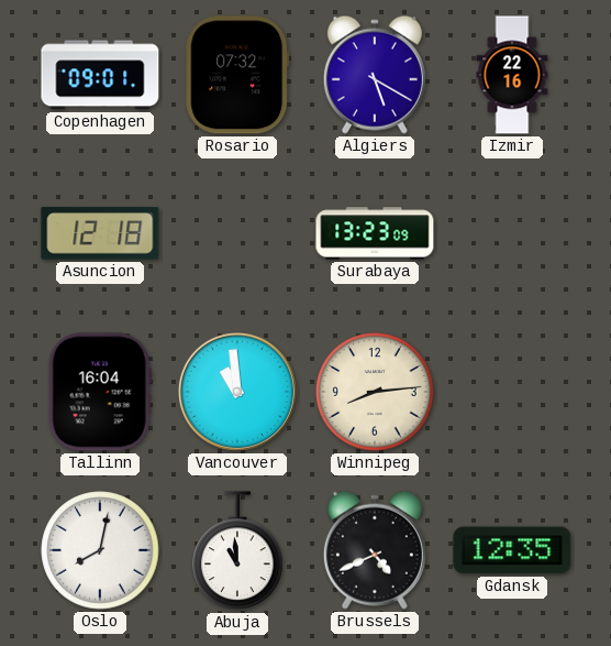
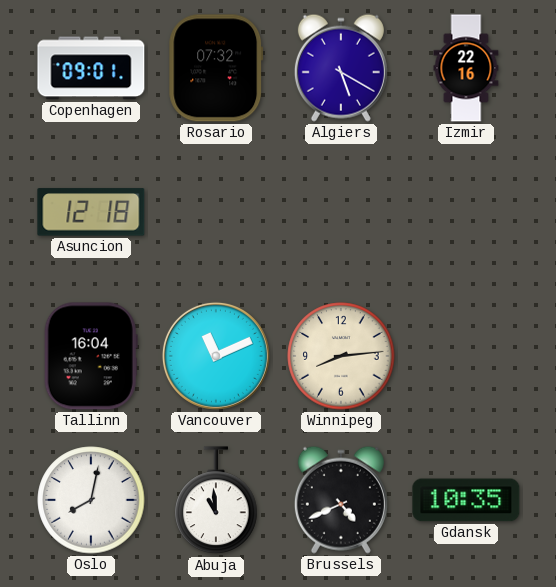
Surabaya: 13:23 -> none (375, 233)
Vancouver: 10:59 -> 11:11 (216, 356)
Gdansk: 12:35 -> 10:35 (466, 500)
